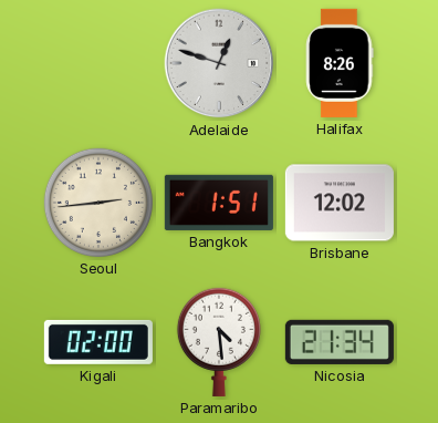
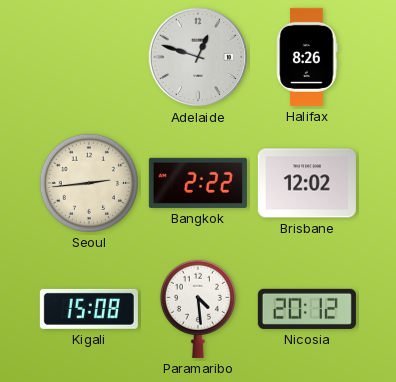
Bangkok: 1:51 -> 2:22 (198, 183)
Kigali: 02:00 -> 15:08 (89, 309)
Nicosia: 21:34 -> 20:12 (307, 309)
